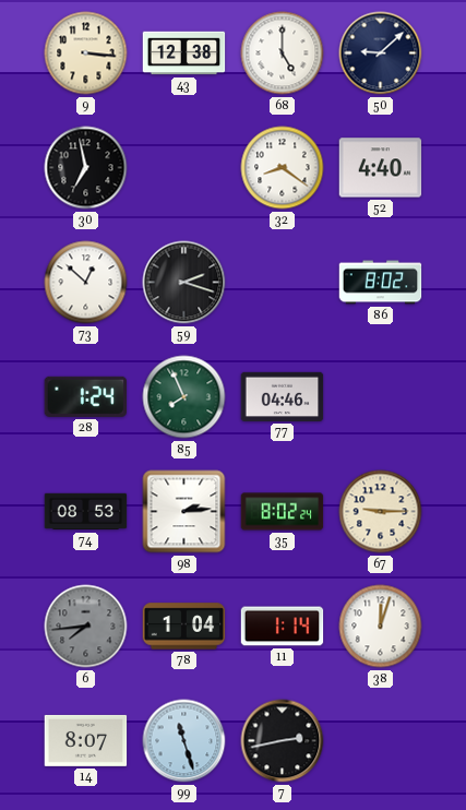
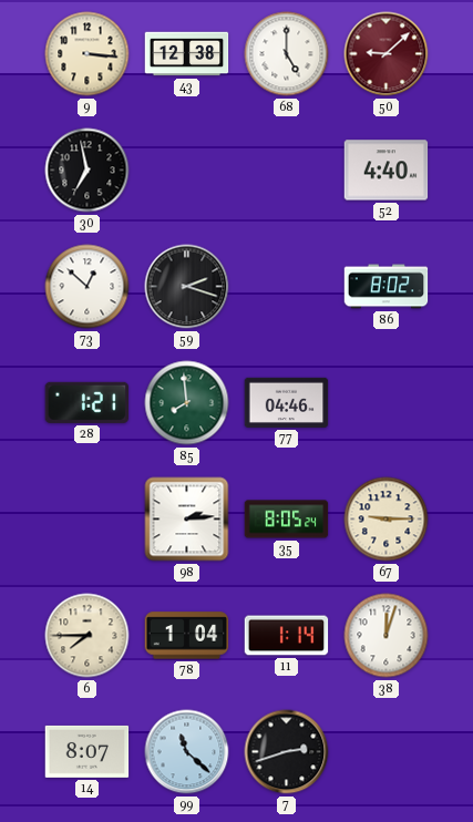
50 dial: navy -> burgundy (387, 54)
32: 8:21 -> none (283, 168)
28: 1:24 -> 1:21 (88, 402)
85: 7:56 -> 7:59 (187, 403)
74: 08:53 -> none (86, 512)
35: 8:02 -> 8:05 (287, 520)
6: 7:44 -> 7:45 (88, 636)
6 dial: grey -> cream (88, 636)
99: 11:27 -> 11:22 (187, 752)
7: 2:43 -> 2:42 (287, 752)
